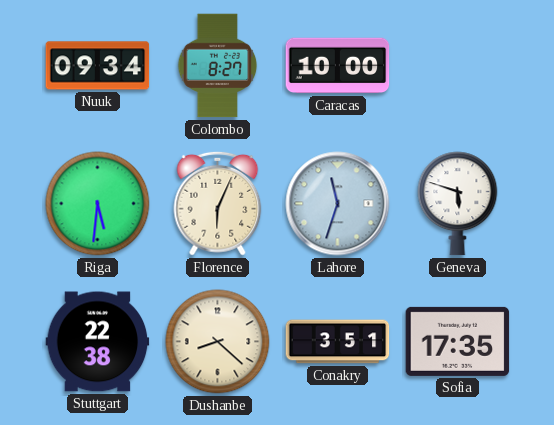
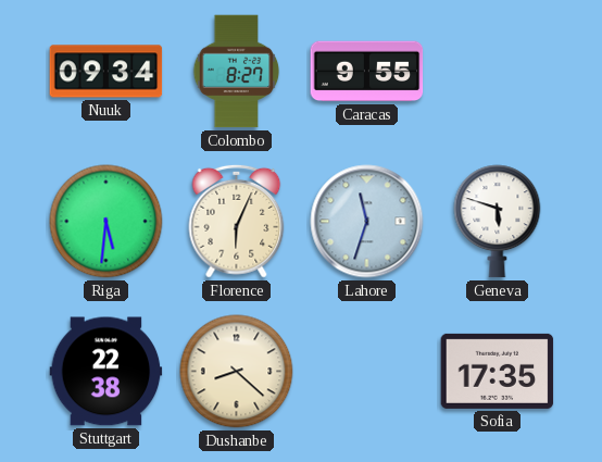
Caracas: 10:00 -> 9:55 (367, 72)
Conakry: 3:51 -> none (338, 342)
